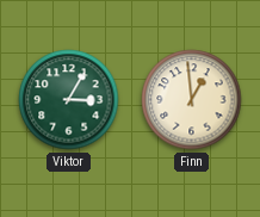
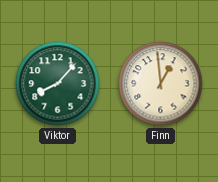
Viktor: 3:05 -> 8:07 (58, 84)
